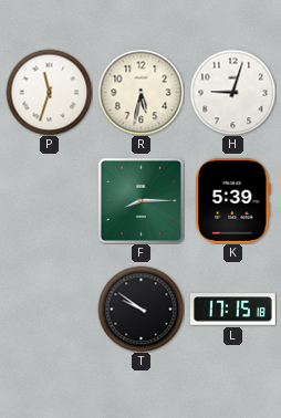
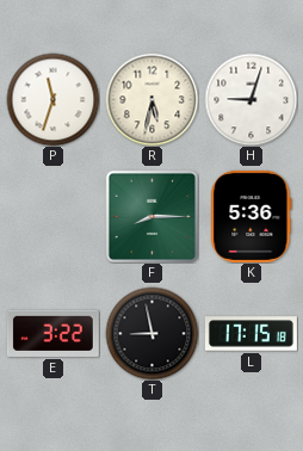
K: 5:39 -> 5:36 (252, 216)
E: none -> 3:22 (52, 333)
T: 9:51 -> 8:58 (151, 333)
